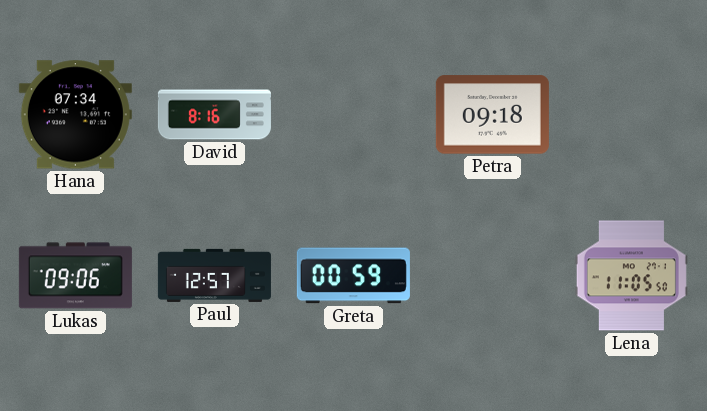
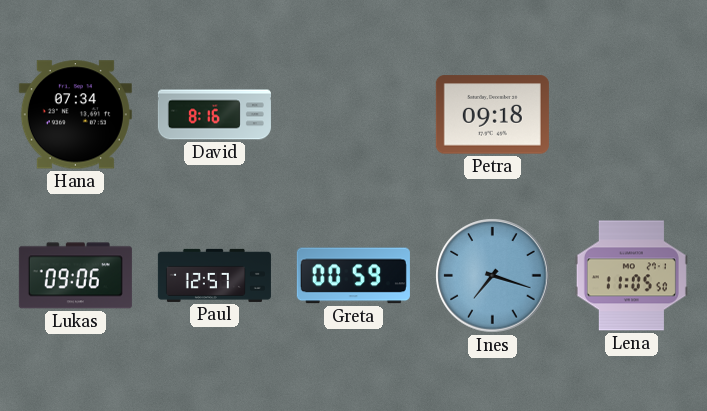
Ines: none -> 7:18 (493, 276)
